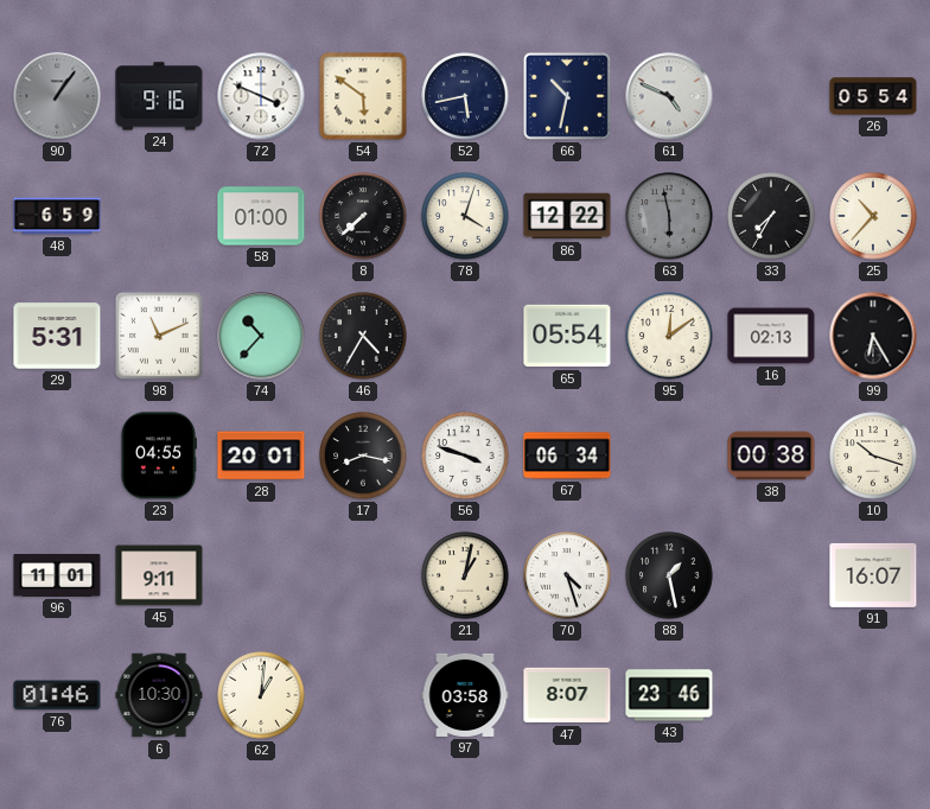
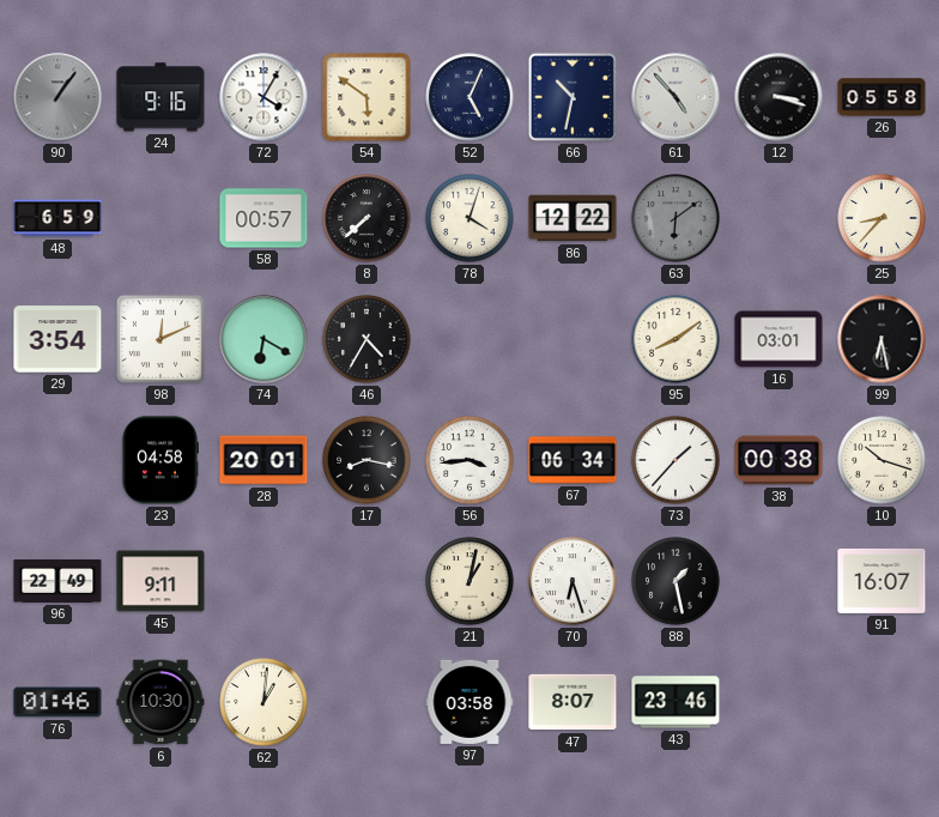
72: 3:49 -> 4:05 (263, 97)
52: 5:43 -> 5:04 (469, 97)
61: 4:49 -> 4:53 (676, 97)
12: none -> 3:18 (779, 97)
26: 05:54 -> 05:58 (882, 97)
58: 01:00 -> 00:57 (263, 218)
63: 5:58 -> 6:09 (676, 218)
33: 7:35 -> none (771, 216)
25: 10:37 -> 8:37 (882, 218)
29: 5:31 -> 3:54 (57, 339)
98: 11:11 -> 12:11 (160, 339)
74: 10:37 -> 6:20 (263, 339)
65: 05:54 -> none (567, 336)
95: 12:09 -> 8:09 (676, 339)
16: 02:13 -> 03:01 (779, 339)
99: 6:25 -> 6:28 (882, 339)
23: 04:55 -> 04:58 (159, 460)
56: 3:48 -> 3:44 (469, 460)
73: none -> 1:37 (676, 460)
96: 11:01 -> 22:49 (57, 581)
70: 4:27 -> 6:27 (573, 581)
